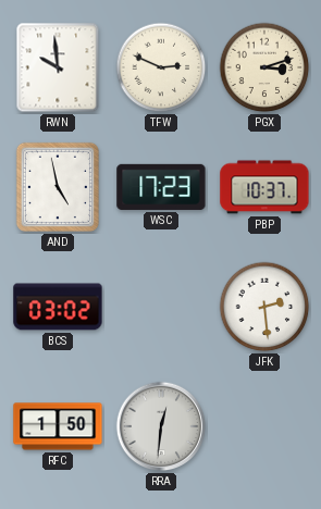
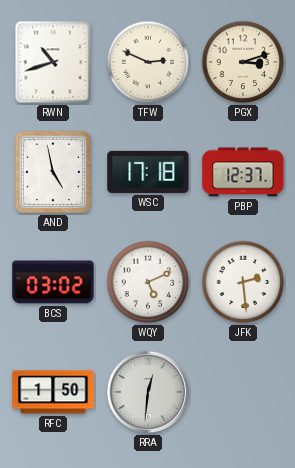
RWN: 9:59 -> 10:42 (53, 62)
WSC: 17:23 -> 17:18 (148, 172)
PBP: 10:37 -> 12:37 (243, 172)
WQY: none -> 5:11 (148, 282)
